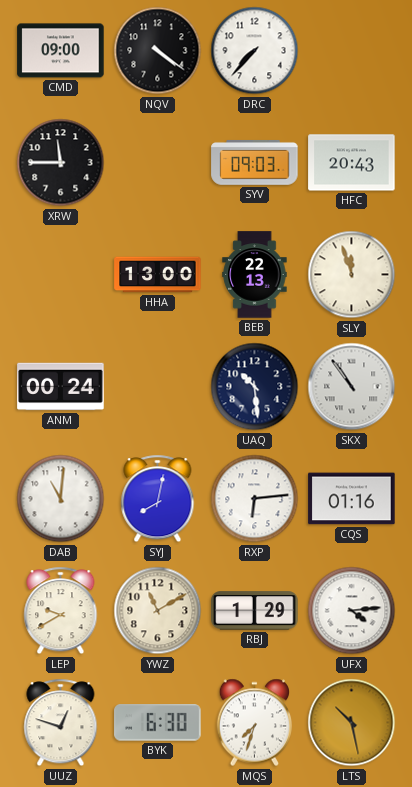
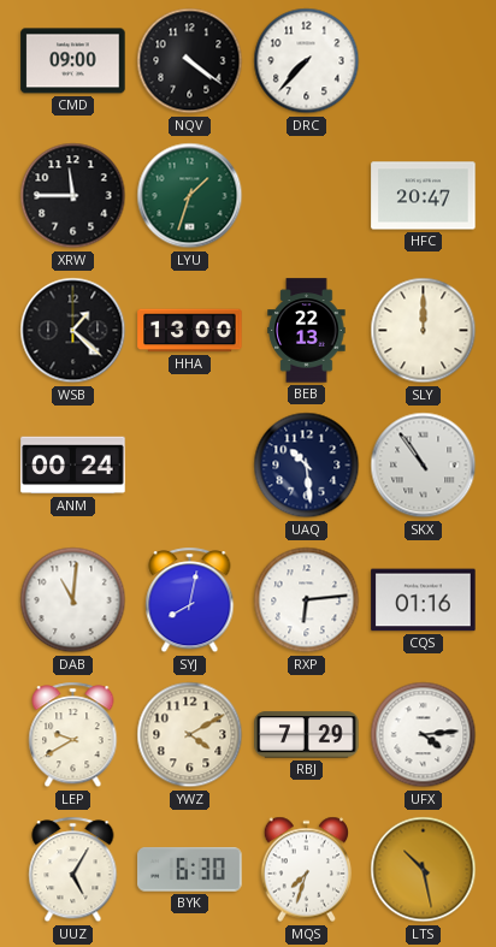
LYU: none -> 1:33 (190, 196)
SYV: 09:03 -> none (255, 162)
HFC: 20:43 -> 20:47 (424, 196)
WSB: none -> 1:22 (73, 331)
SLY: 11:57 -> 12:00 (424, 331)
YWZ: 11:10 -> 4:10 (190, 735)
RBJ: 1:29 -> 7:29 (307, 735)
UUZ: 12:48 -> 5:05 (73, 870)
